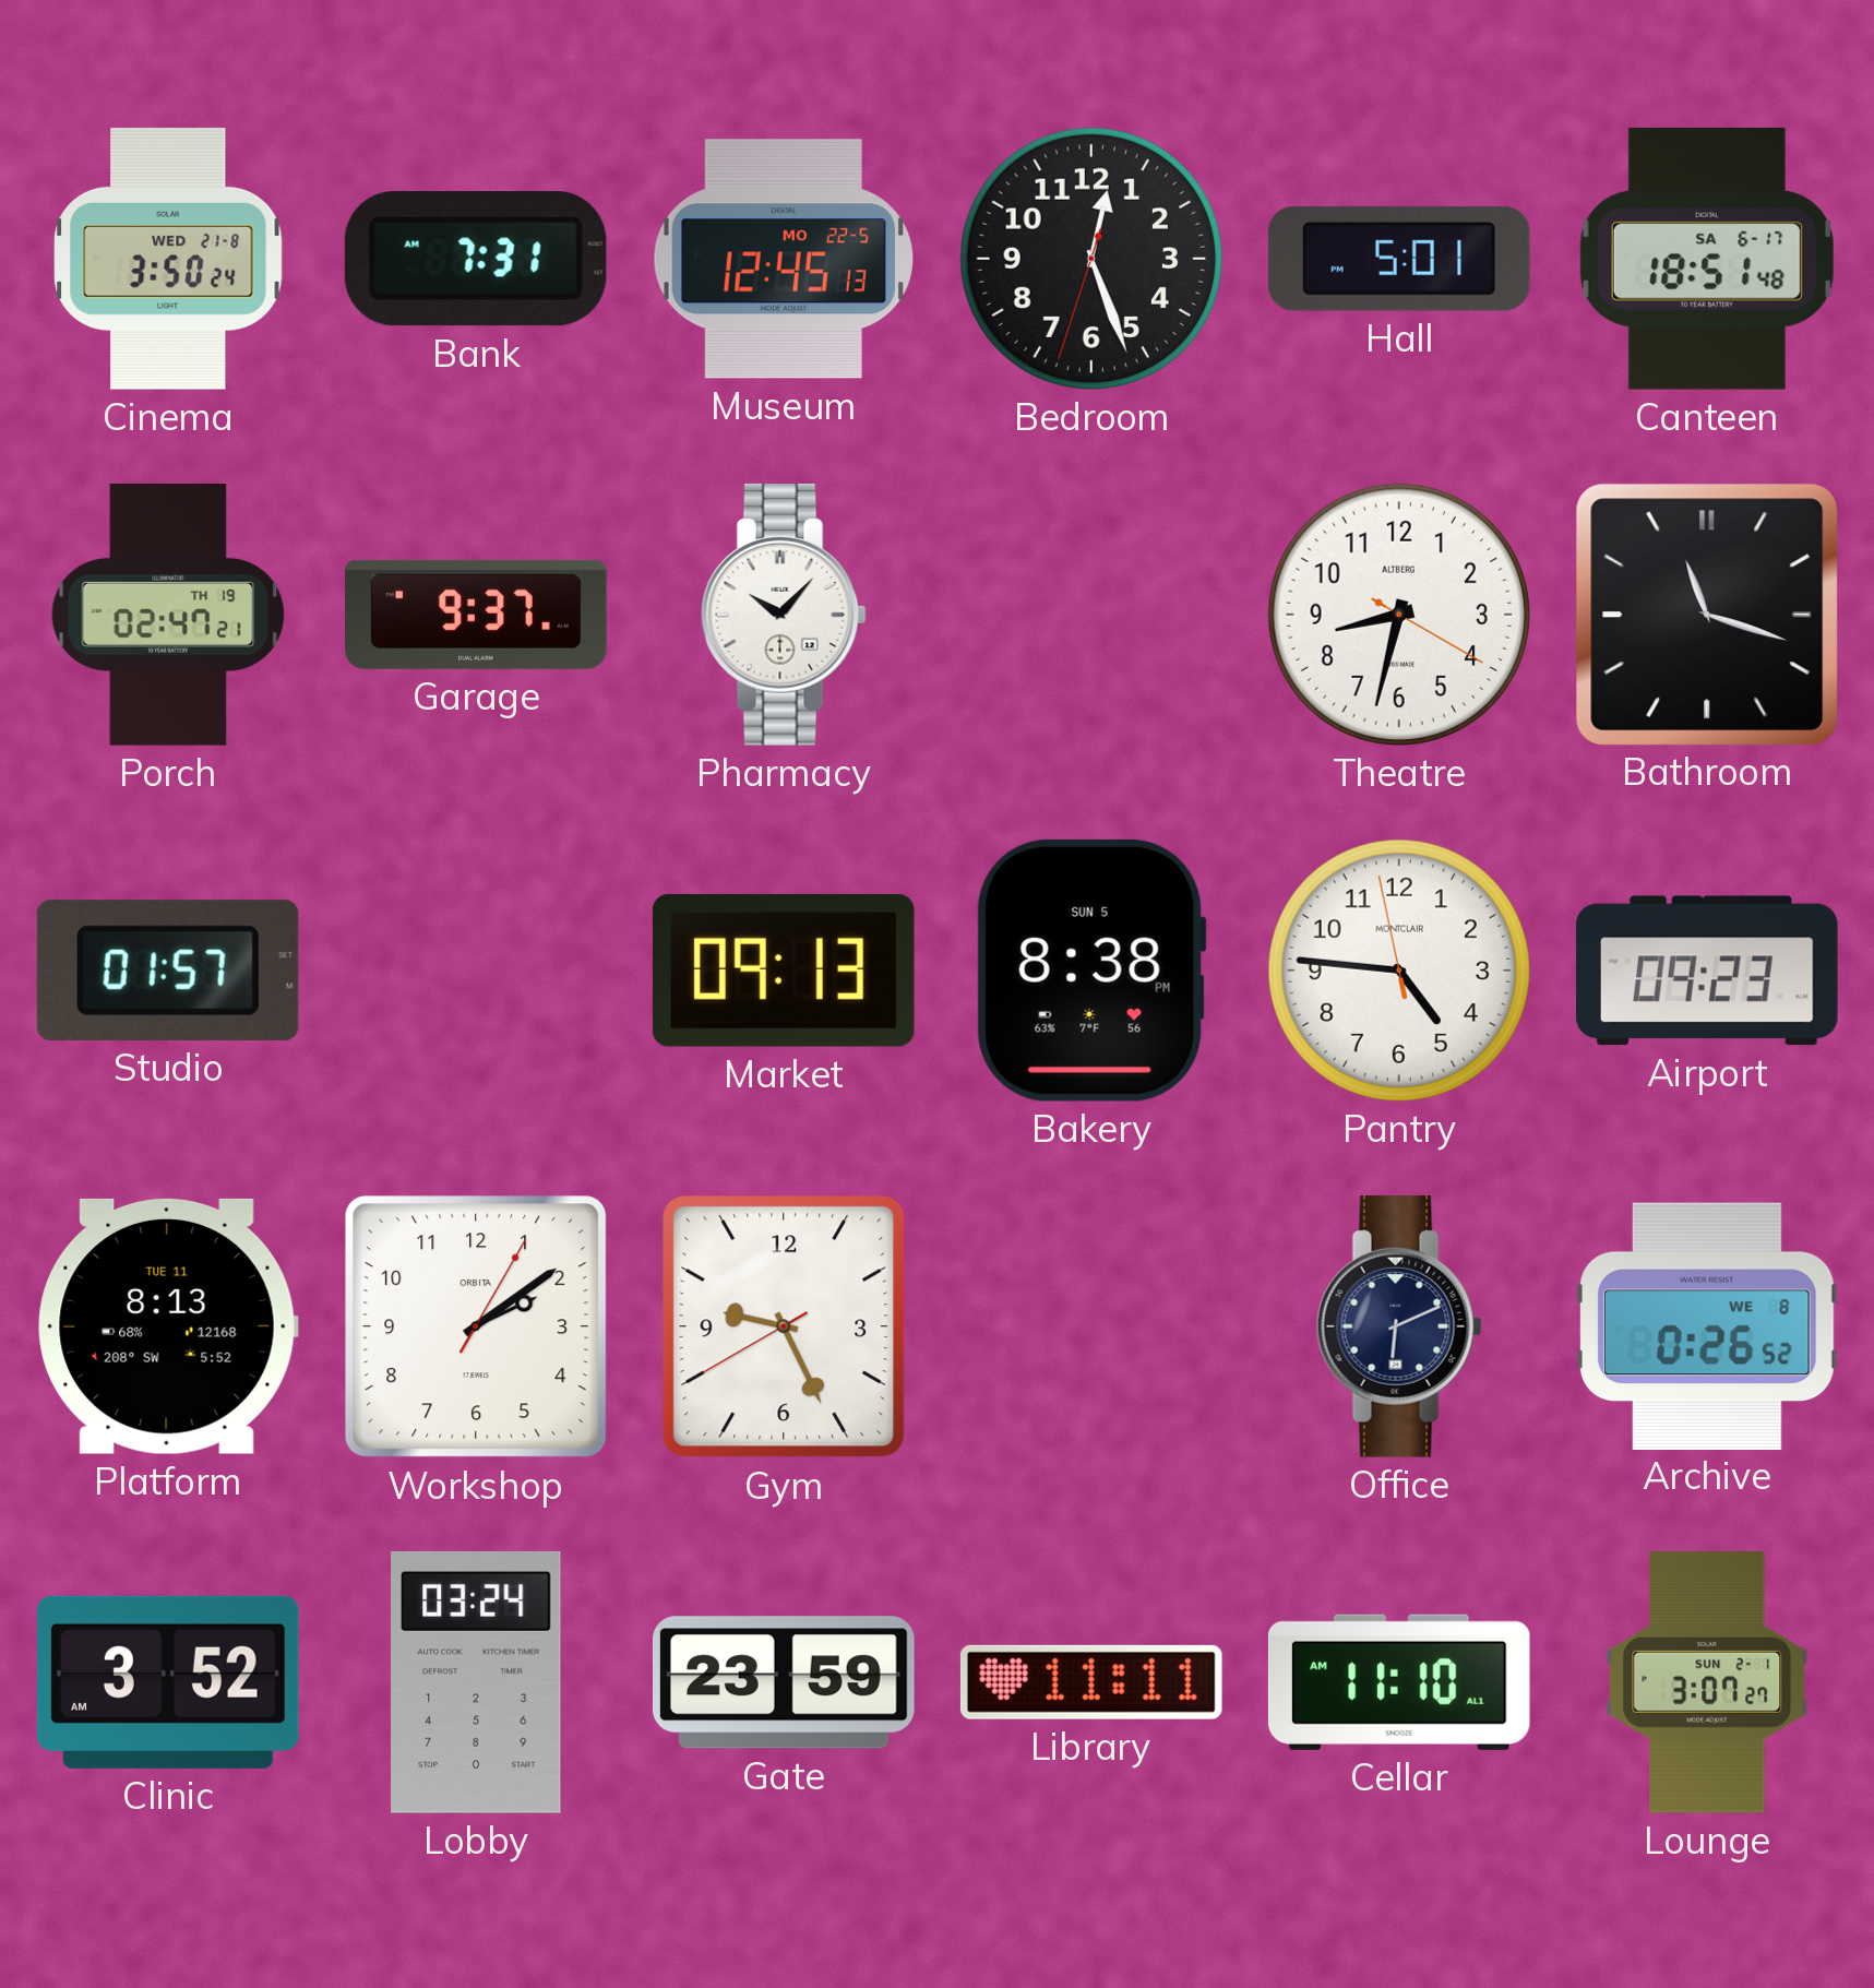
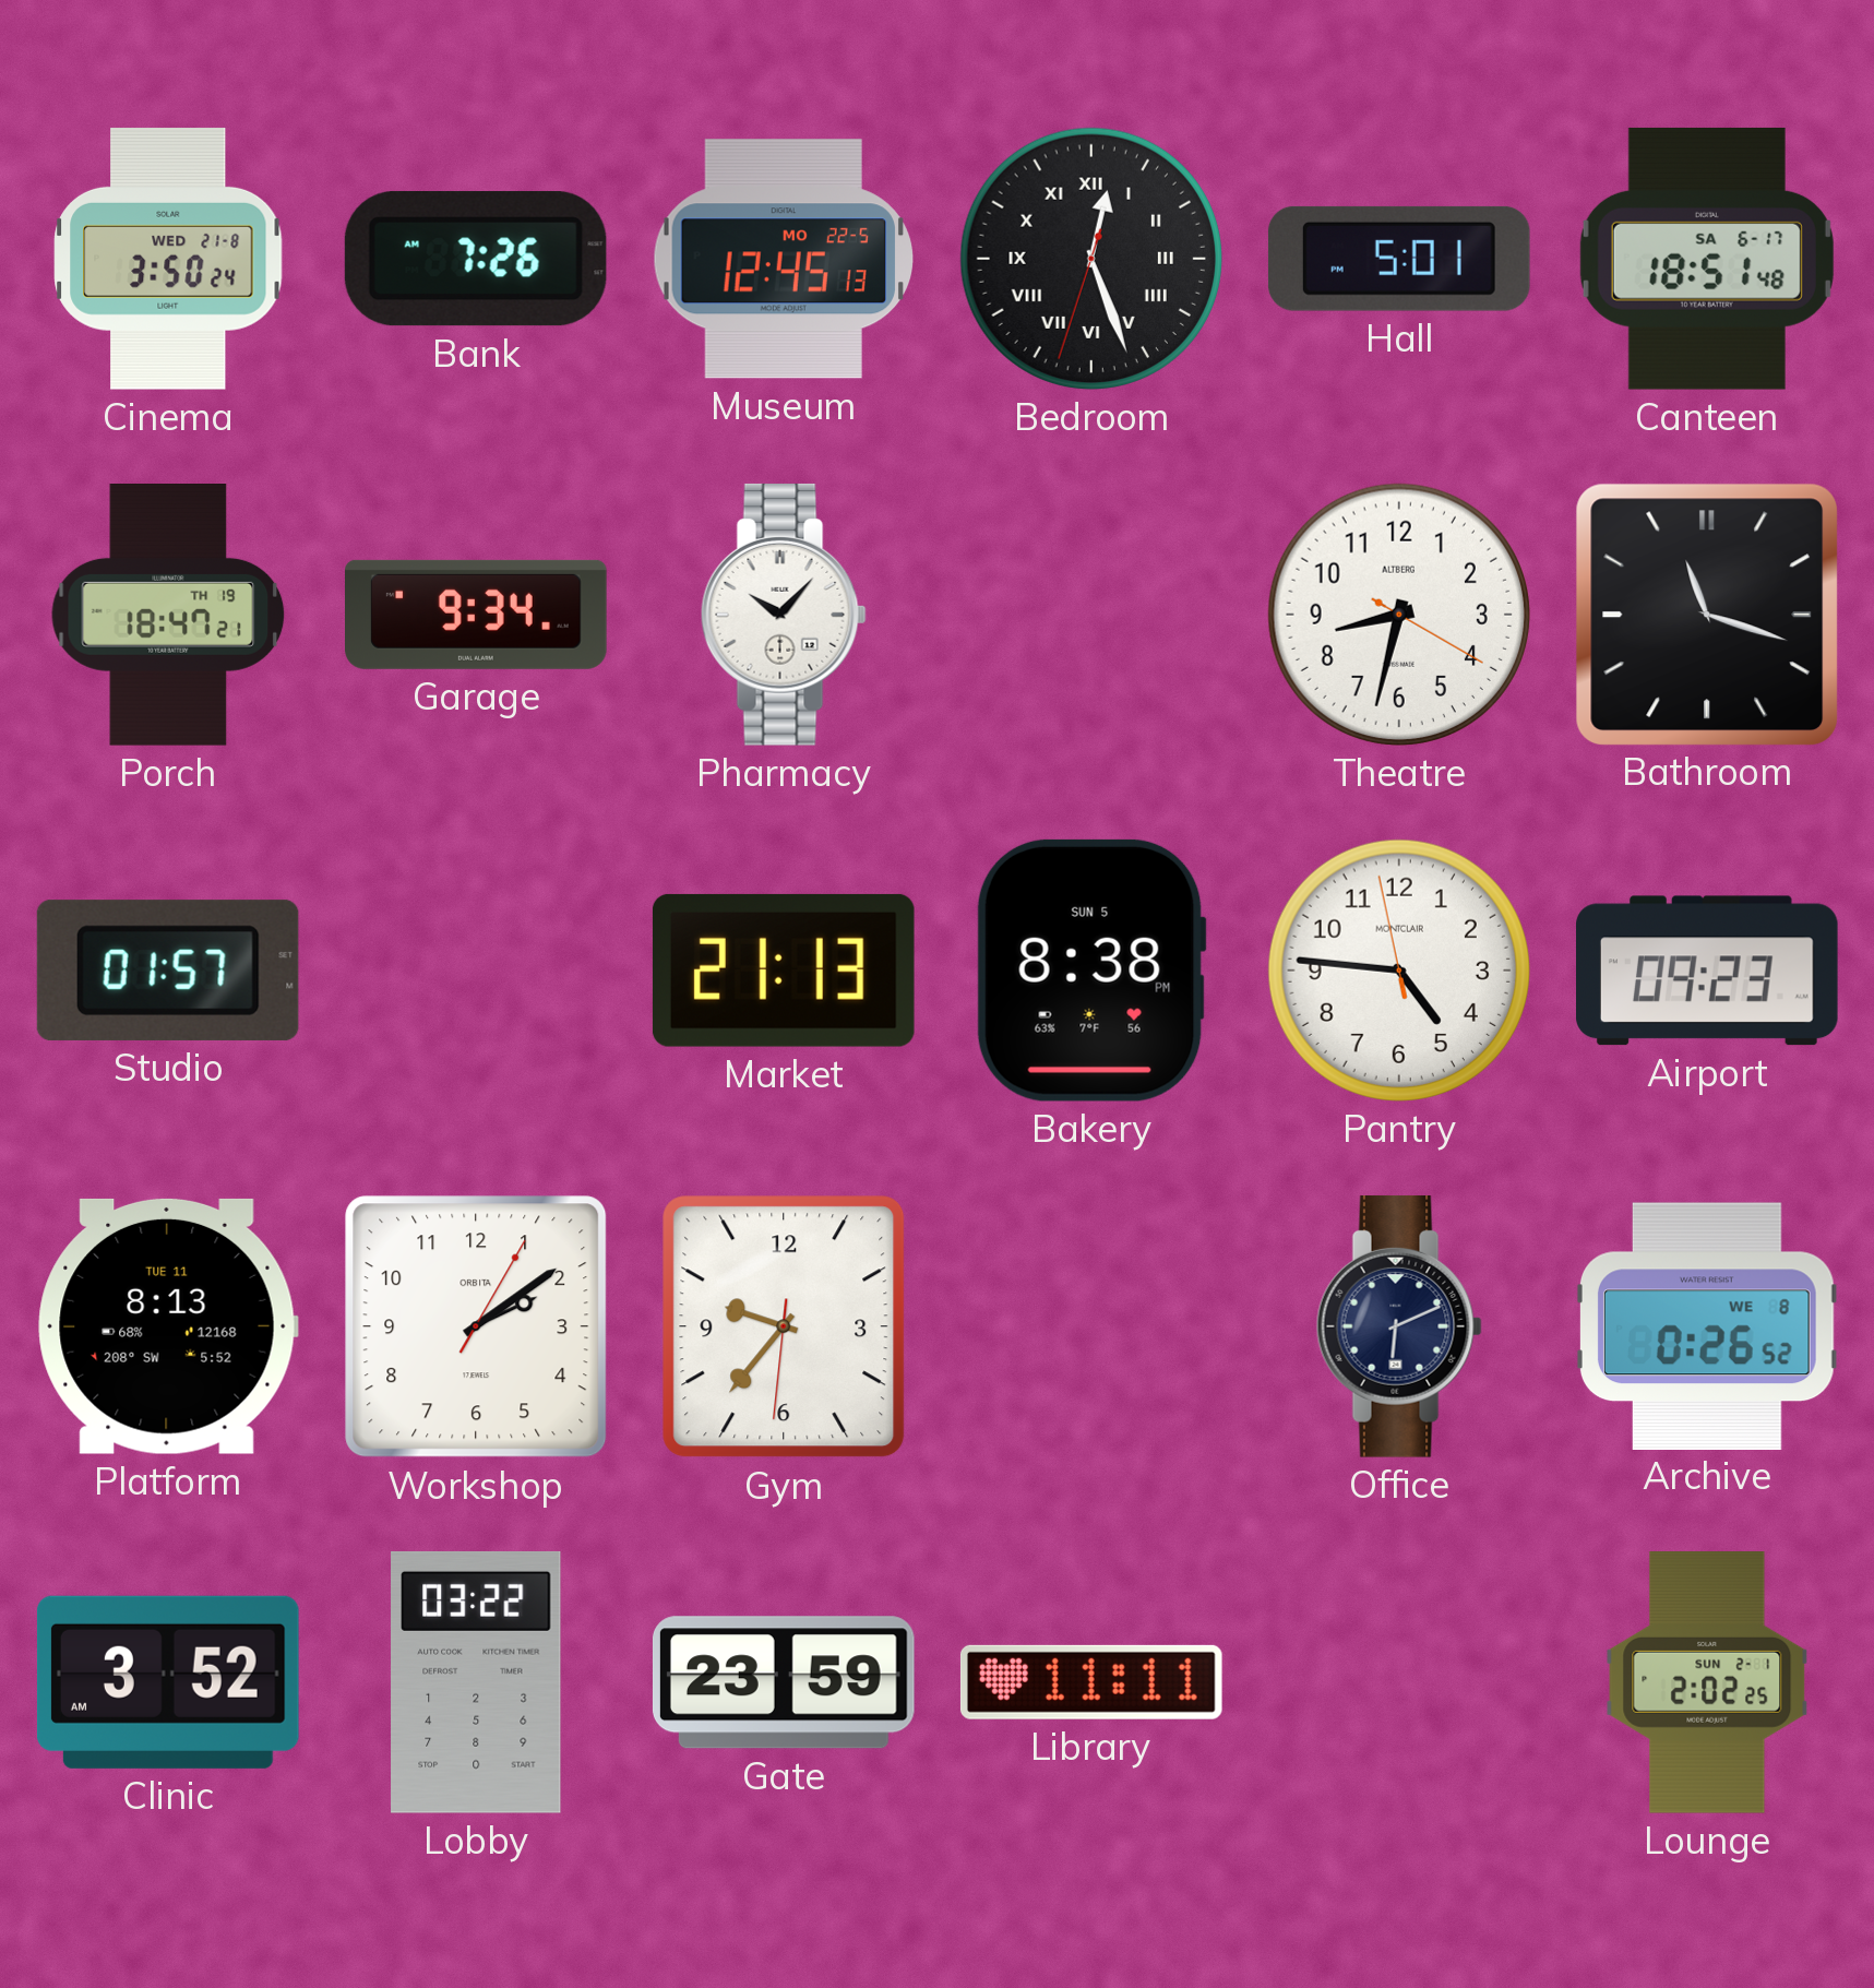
Bank: 7:31 -> 7:26 (476, 259)
Bedroom numerals: Arabic -> Roman (1091, 259)
Porch: 02:47 -> 18:47 (168, 616)
Garage: 9:37 -> 9:34 (477, 615)
Market: 09:13 -> 21:13 (784, 971)
Gym: 9:25 -> 9:36 (784, 1326)
Lobby: 03:24 -> 03:22 (476, 1682)
Cellar: 11:10 -> none (1399, 1682)
Lounge: 3:07 -> 2:02 (1707, 1683)
